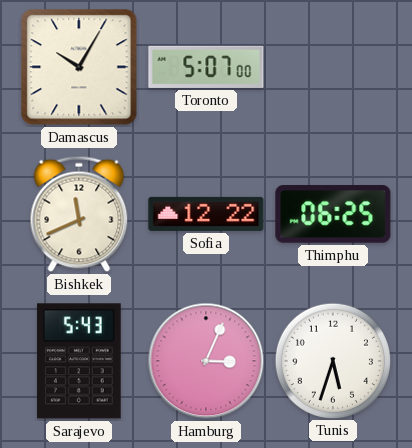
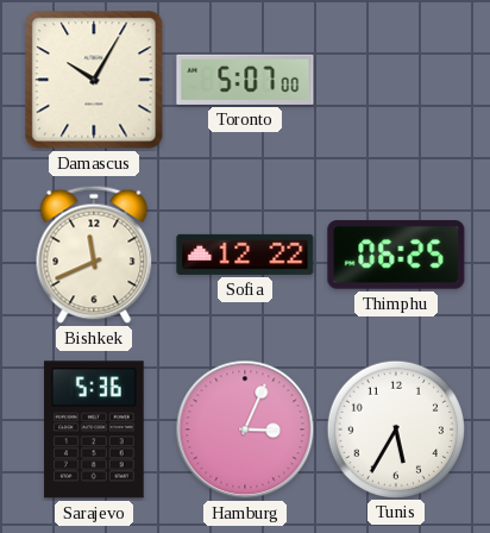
Sarajevo: 5:43 -> 5:36 (94, 429)
Tunis: 5:33 -> 5:35 (395, 428)
